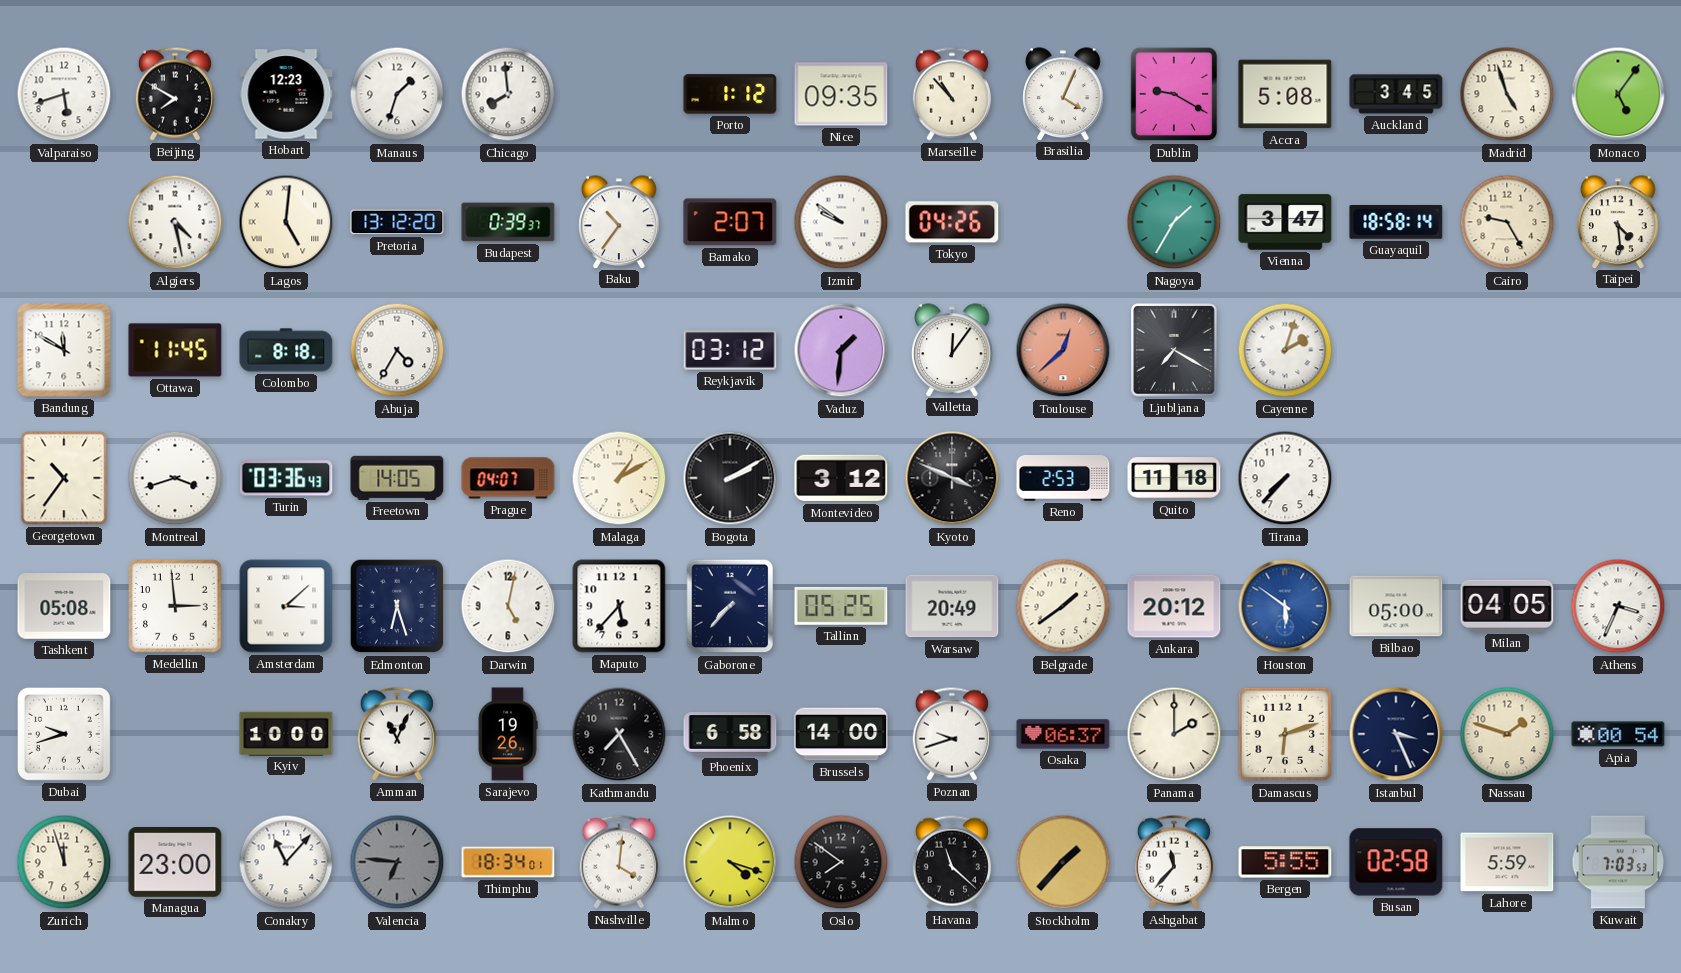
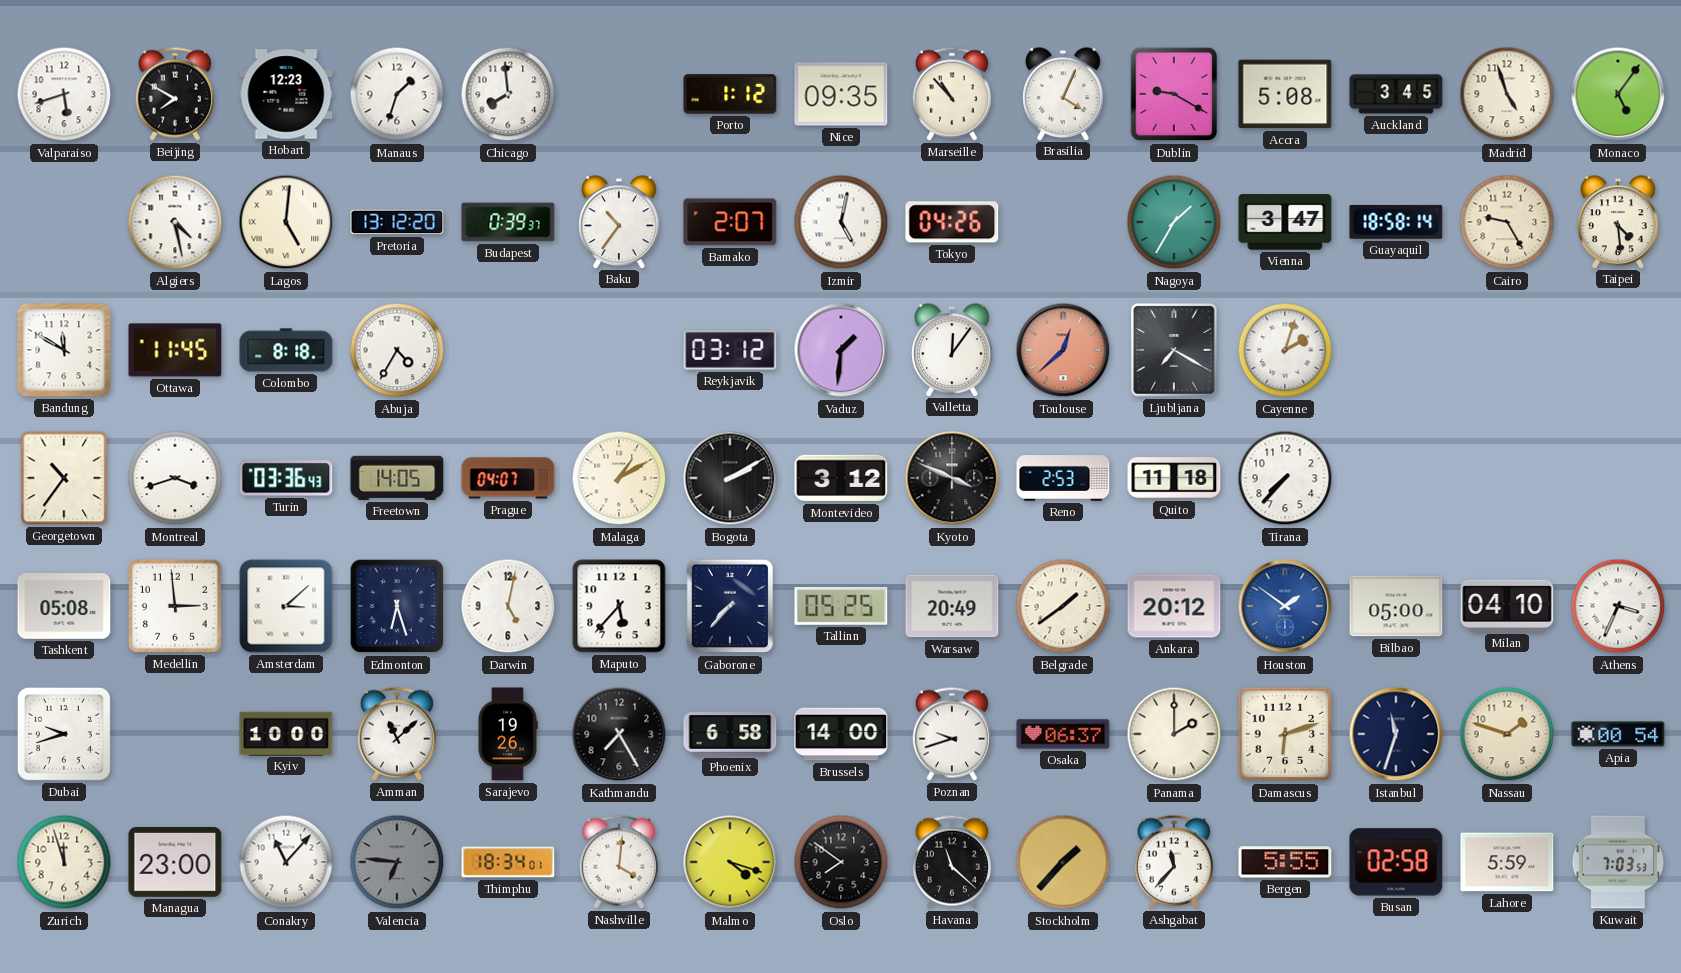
Izmir: 9:51 -> 5:02 (841, 222)
Houston: 5:51 -> 1:51 (1285, 606)
Milan: 04:05 -> 04:10 (1507, 606)
Amman: 11:04 -> 11:08 (397, 734)
Istanbul: 3:26 -> 11:33 (1396, 734)
